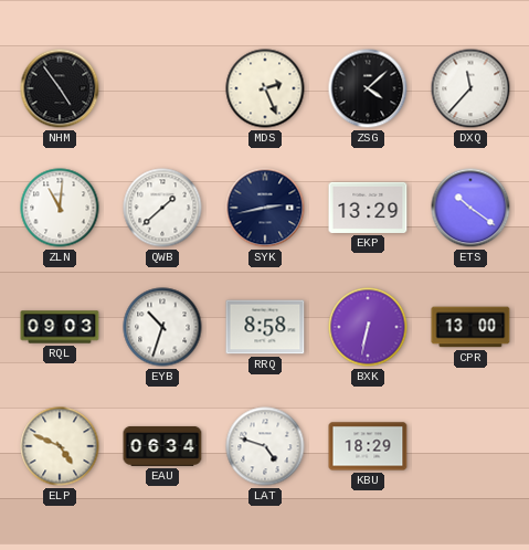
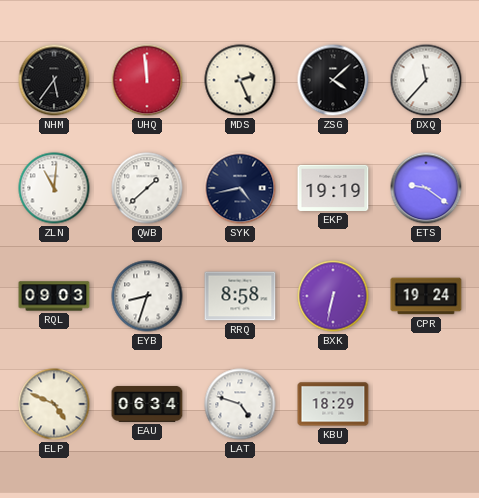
NHM: 4:54 -> 5:36 (54, 80)
UHQ: none -> 11:59 (147, 80)
SYK: 2:43 -> 4:43 (240, 188)
EKP: 13:29 -> 19:19 (333, 188)
ETS: 10:21 -> 9:21 (426, 188)
EYB: 10:33 -> 8:33 (147, 296)
CPR: 13:00 -> 19:24 (426, 296)
